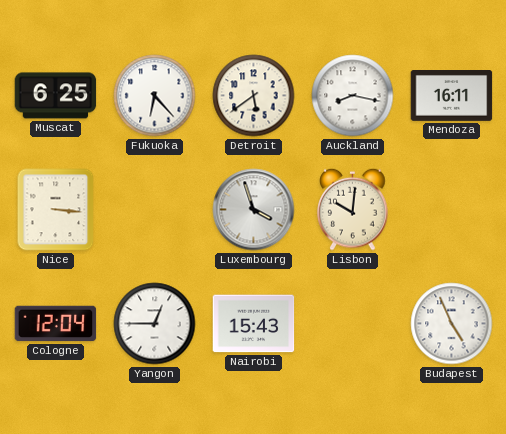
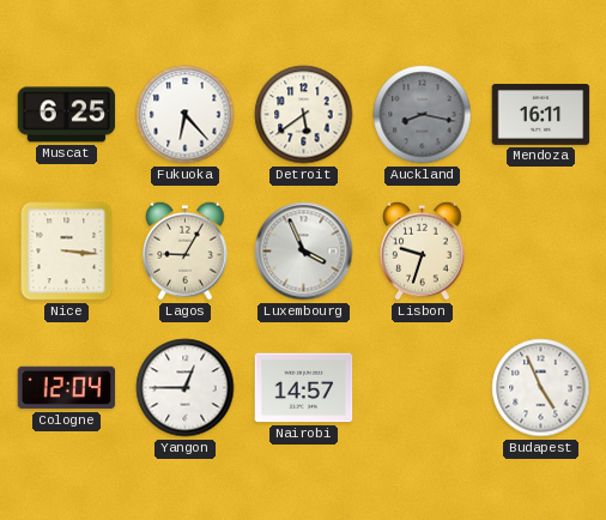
Auckland dial: white -> grey (423, 115)
Lagos: none -> 9:05 (186, 250)
Luxembourg: 3:57 -> 3:56 (304, 252)
Lisbon: 10:01 -> 9:33 (423, 250)
Nairobi: 15:43 -> 14:57 (304, 388)
